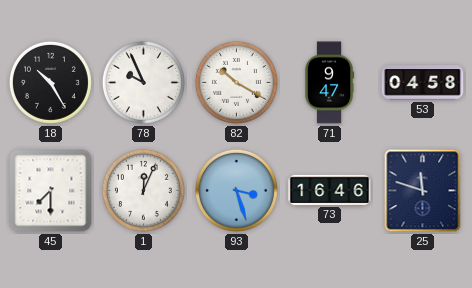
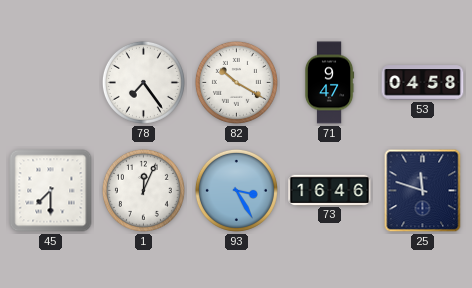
18: 10:25 -> none (50, 82)
78: 9:56 -> 7:24 (143, 82)
93: 3:27 -> 3:25 (236, 190)
